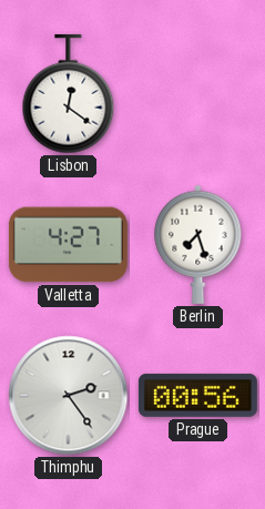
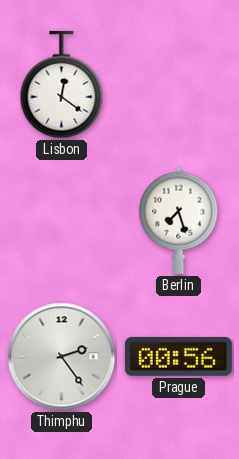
Valletta: 4:27 -> none (68, 245)
